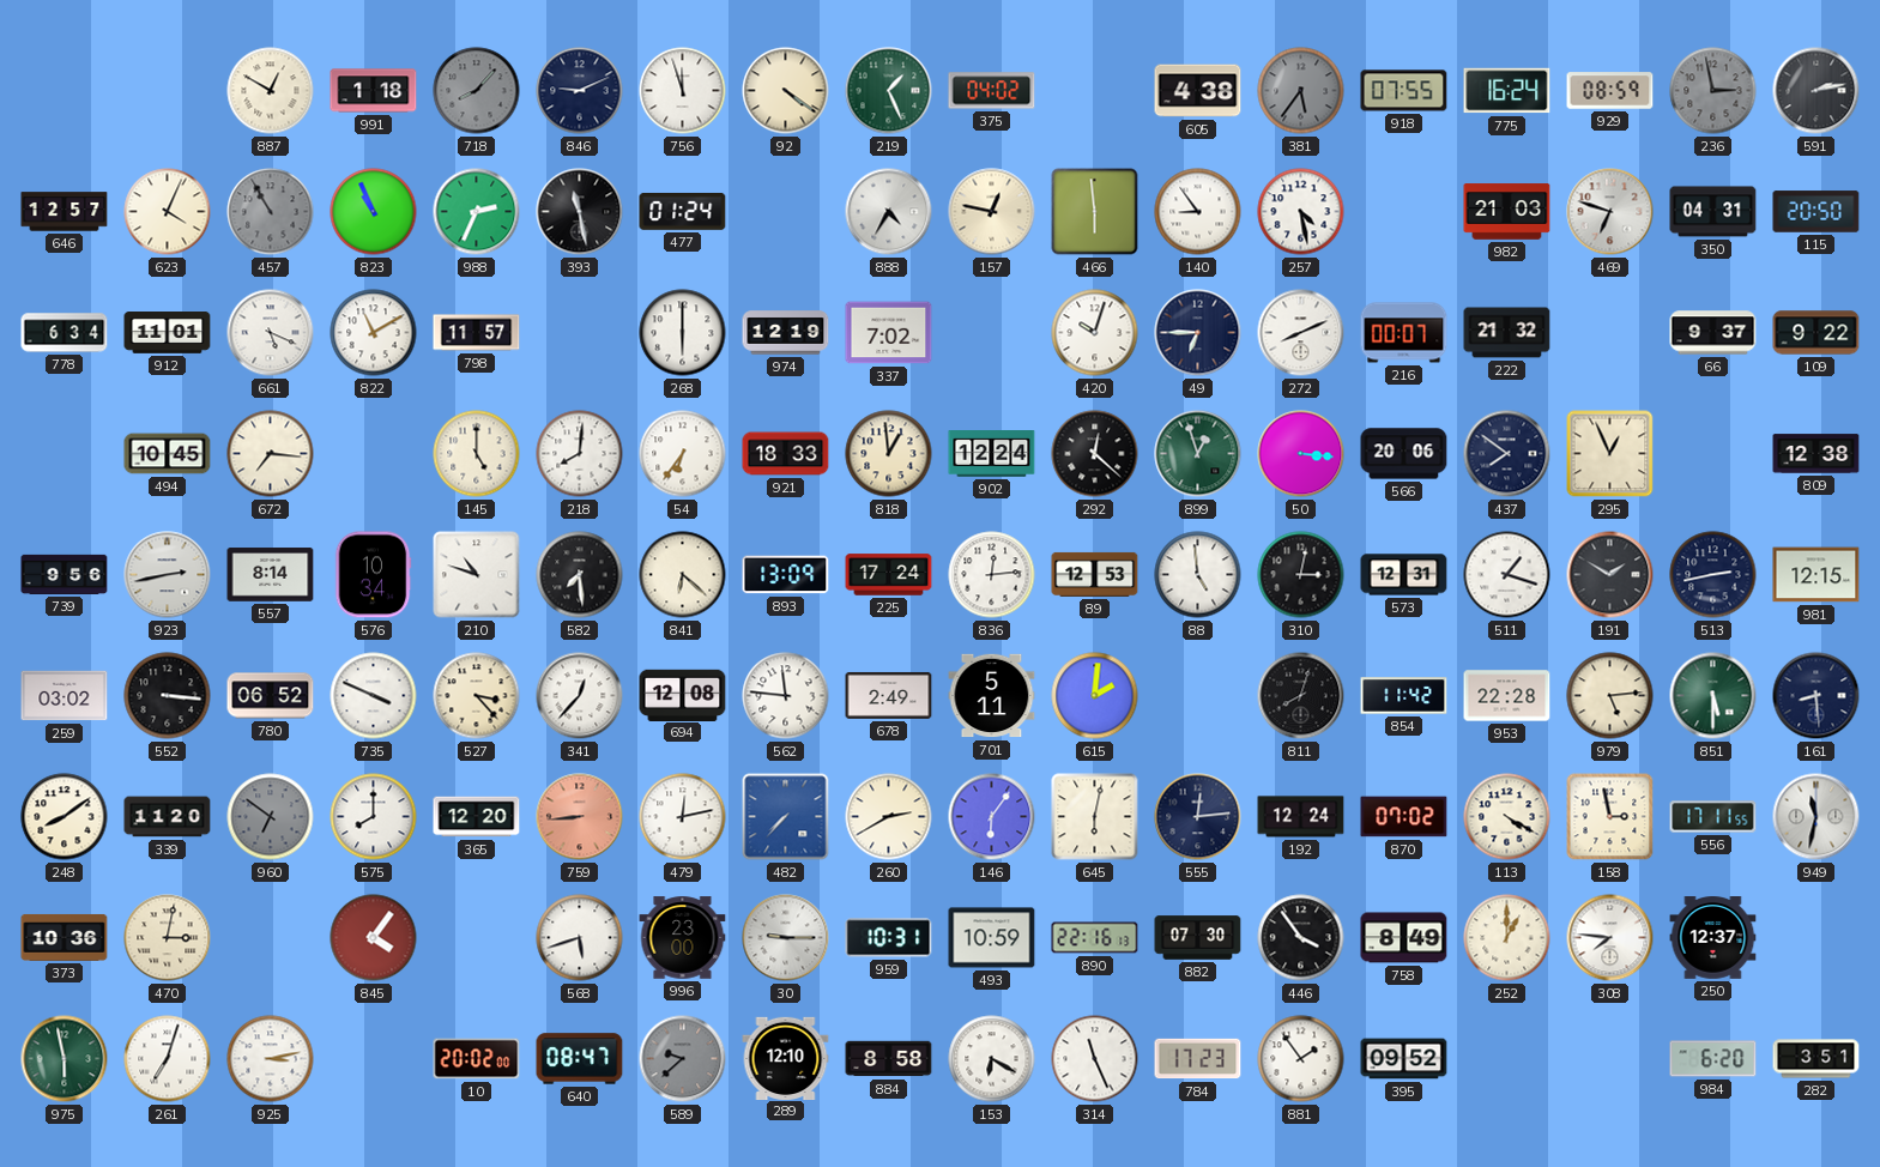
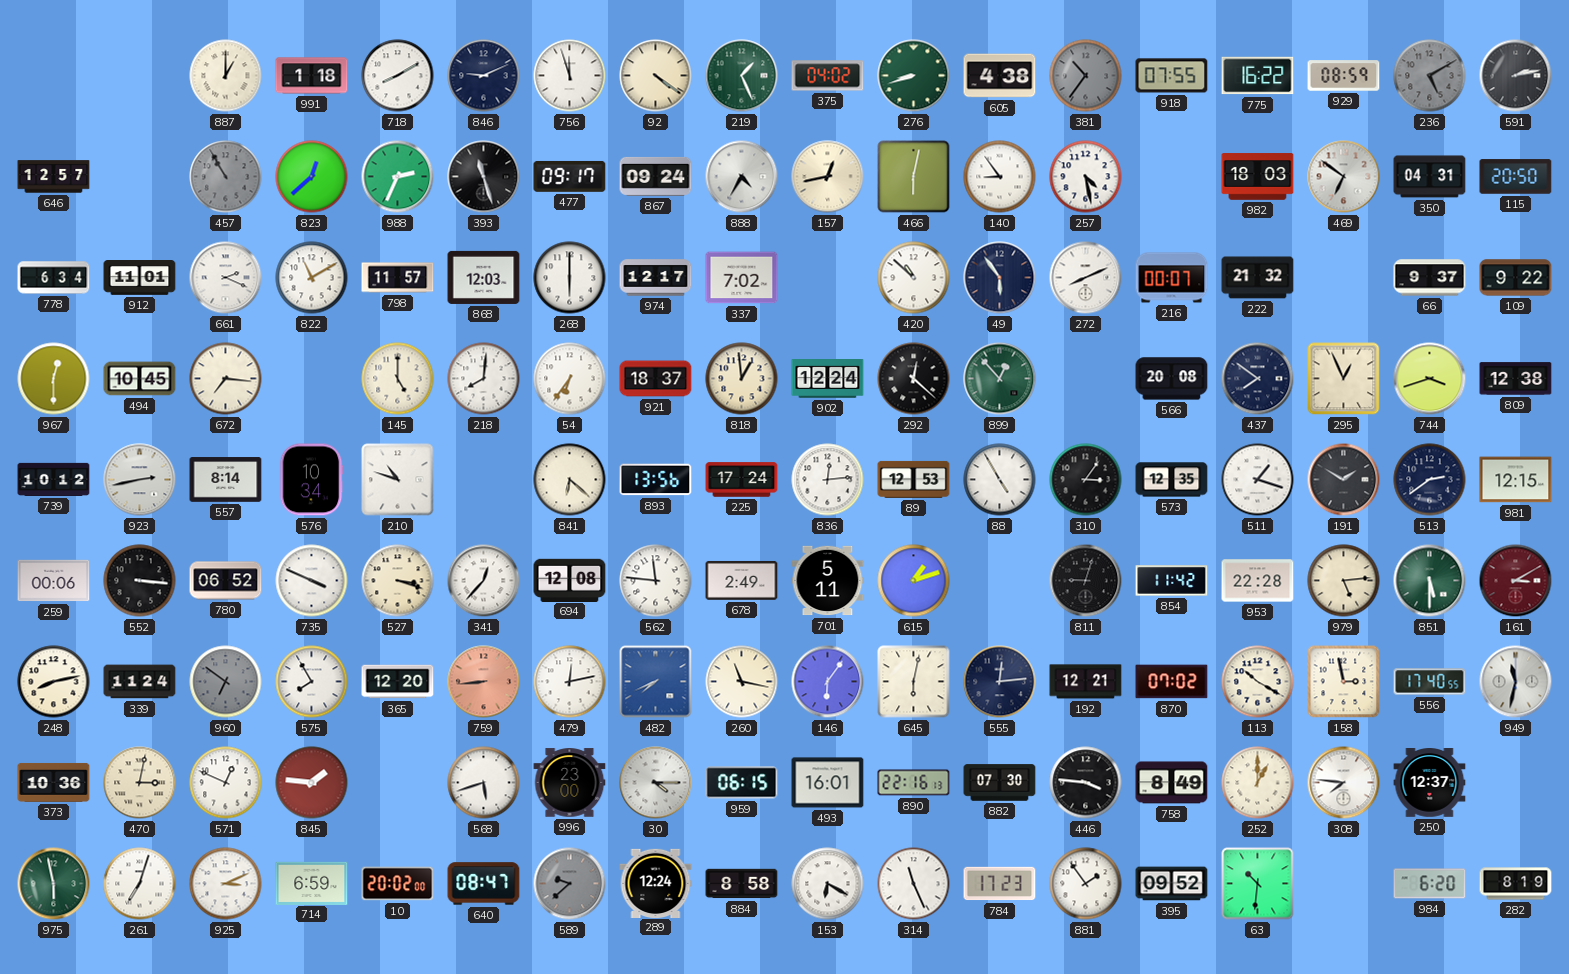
887: 12:50 -> 1:00 (226, 76)
718: 8:07 -> 8:10 (398, 76)
718 dial: grey -> white (398, 76)
276: none -> 8:42 (914, 76)
381: 5:36 -> 10:36 (1086, 76)
775: 16:24 -> 16:22 (1258, 76)
236: 2:58 -> 5:10 (1430, 76)
623: 4:04 -> none (168, 212)
823: 10:56 -> 12:38 (312, 177)
393: 11:28 -> 11:27 (484, 177)
477: 01:24 -> 09:17 (570, 176)
867: none -> 09:24 (656, 176)
157: 12:47 -> 12:43 (828, 177)
466: 5:59 -> 6:02 (914, 177)
982: 21:03 -> 18:03 (1258, 177)
469: 6:48 -> 6:51 (1344, 177)
661: 5:19 -> 2:19 (226, 278)
868: none -> 12:03 (484, 277)
974: 12:19 -> 12:17 (656, 278)
420: 10:03 -> 10:52 (914, 278)
49: 6:45 -> 5:54 (1000, 278)
967: none -> 12:30 (54, 379)
921: 18:33 -> 18:37 (656, 379)
899: 12:57 -> 12:53 (1000, 379)
50: 3:16 -> none (1301, 454)
566: 20:06 -> 20:08 (1172, 379)
744: none -> 3:42 (1430, 379)
739: 9:56 -> 10:12 (54, 479)
582: 7:29 -> none (580, 575)
893: 13:09 -> 13:56 (656, 480)
88: 4:59 -> 4:55 (1000, 480)
310: 3:02 -> 3:06 (1086, 480)
573: 12:31 -> 12:35 (1172, 480)
513: 2:43 -> 2:39 (1430, 480)
259: 03:02 -> 00:06 (54, 581)
527: 3:23 -> 3:18 (398, 581)
615: 2:01 -> 1:12 (914, 581)
811: 8:03 -> 9:03 (1086, 581)
161: 8:29 -> 3:10 (1516, 581)
161 dial: navy -> burgundy (1516, 581)
248: 8:09 -> 8:13 (54, 682)
339: 11:20 -> 11:24 (140, 682)
575: 8:00 -> 7:55 (312, 682)
482: 7:37 -> 7:41 (656, 682)
260: 2:40 -> 11:17 (742, 682)
192: 12:24 -> 12:21 (1086, 682)
113: 4:20 -> 10:20 (1258, 682)
556: 17:11 -> 17:40 (1430, 682)
571: none -> 12:49 (226, 783)
845: 4:06 -> 1:46 (312, 783)
30: 9:15 -> 4:15 (656, 783)
959: 10:31 -> 06:15 (742, 783)
493: 10:59 -> 16:01 (828, 783)
446: 3:54 -> 3:46 (1086, 783)
925: 3:13 -> 3:11 (226, 884)
714: none -> 6:59 (312, 883)
289: 12:10 -> 12:24 (656, 883)
63: none -> 10:31 (1258, 884)
282: 3:51 -> 8:19 (1516, 884)
